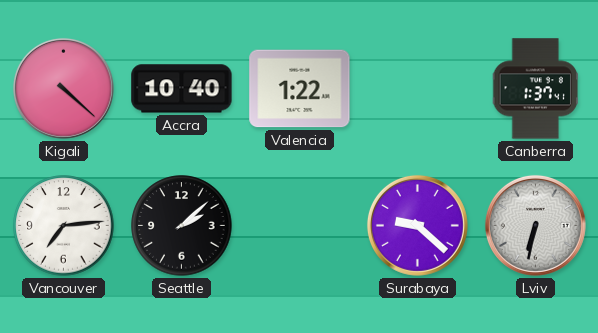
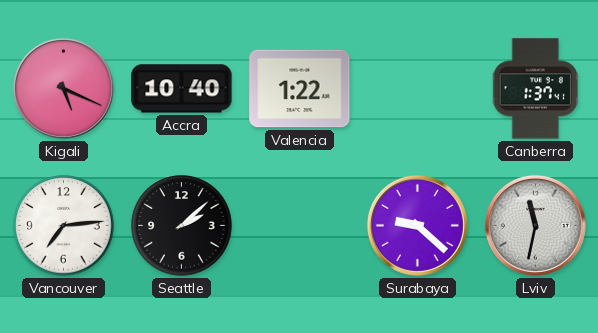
Kigali: 4:22 -> 5:19 (63, 88)
Lviv: 6:32 -> 11:32 (535, 225)
